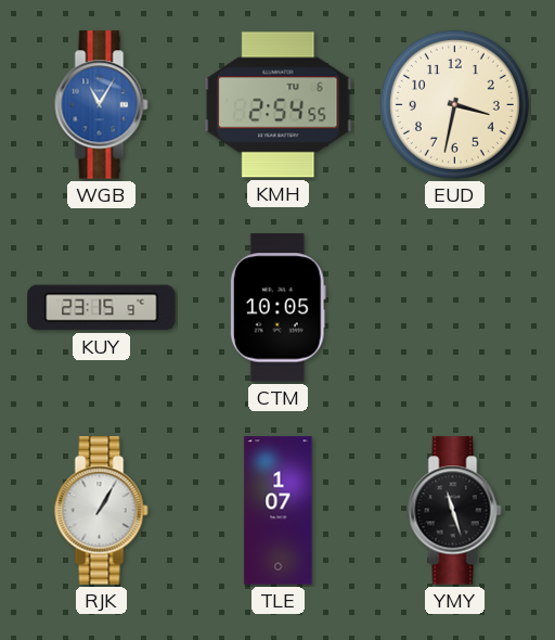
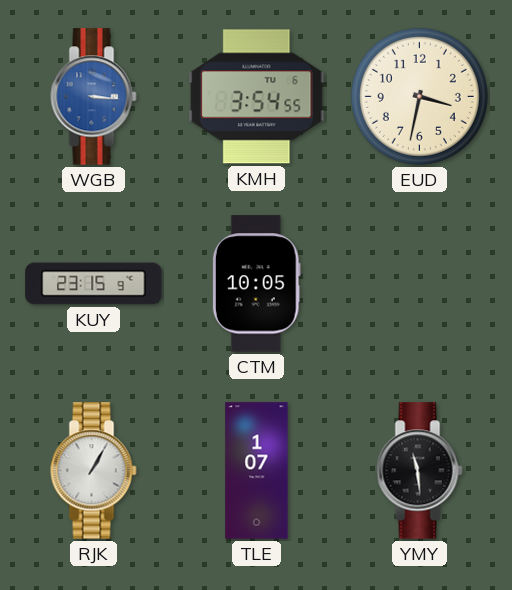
WGB: 11:05 -> 3:16 (94, 97)
KMH: 2:54 -> 3:54 (257, 97)
YMY: 11:27 -> 11:29 (420, 471)
